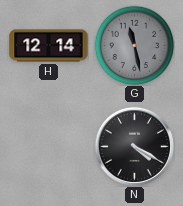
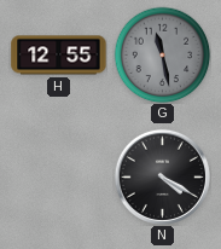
H: 12:14 -> 12:55 (59, 56)
